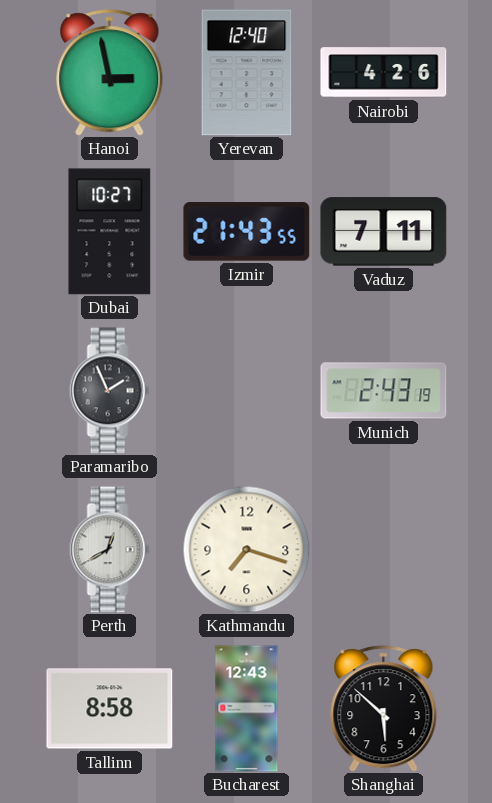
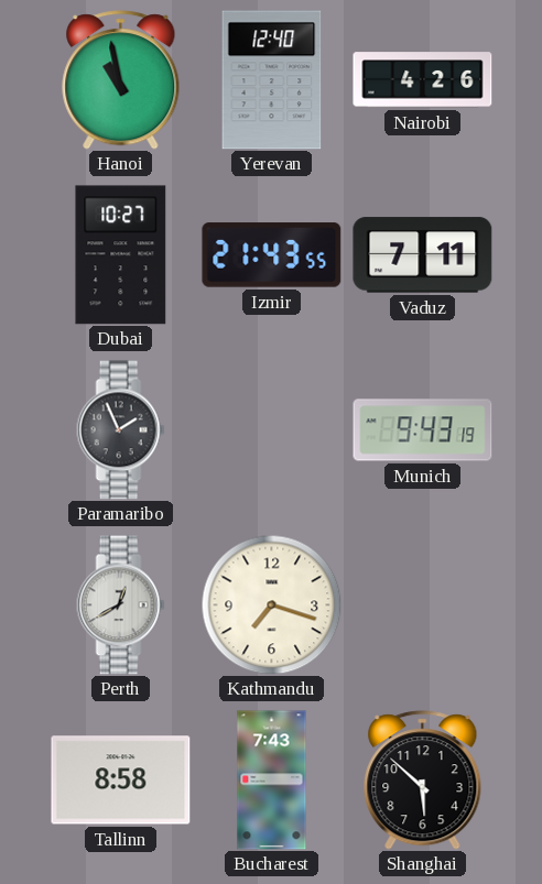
Hanoi: 2:58 -> 10:58 (121, 80)
Munich: 2:43 -> 9:43 (423, 430)
Bucharest: 12:43 -> 7:43 (272, 781)
